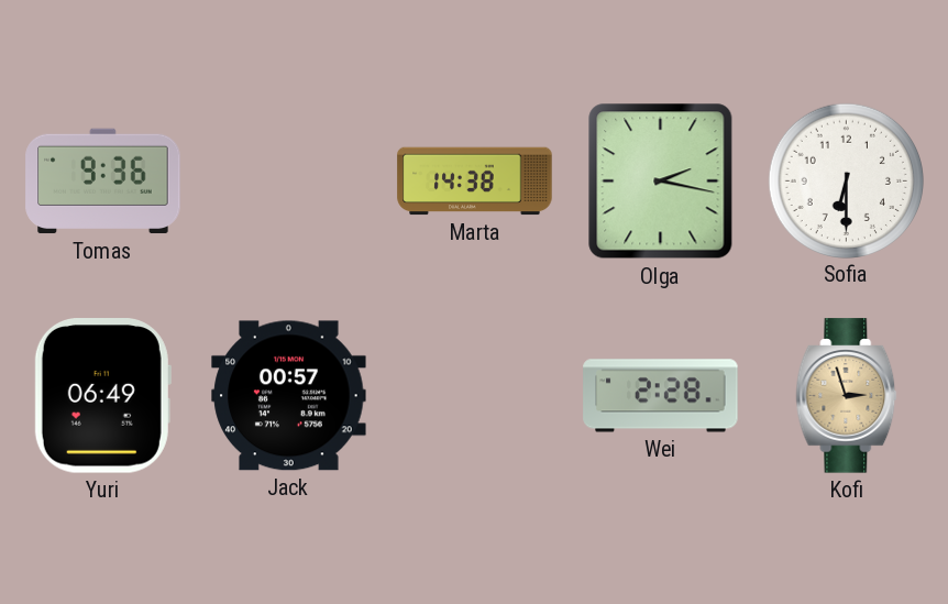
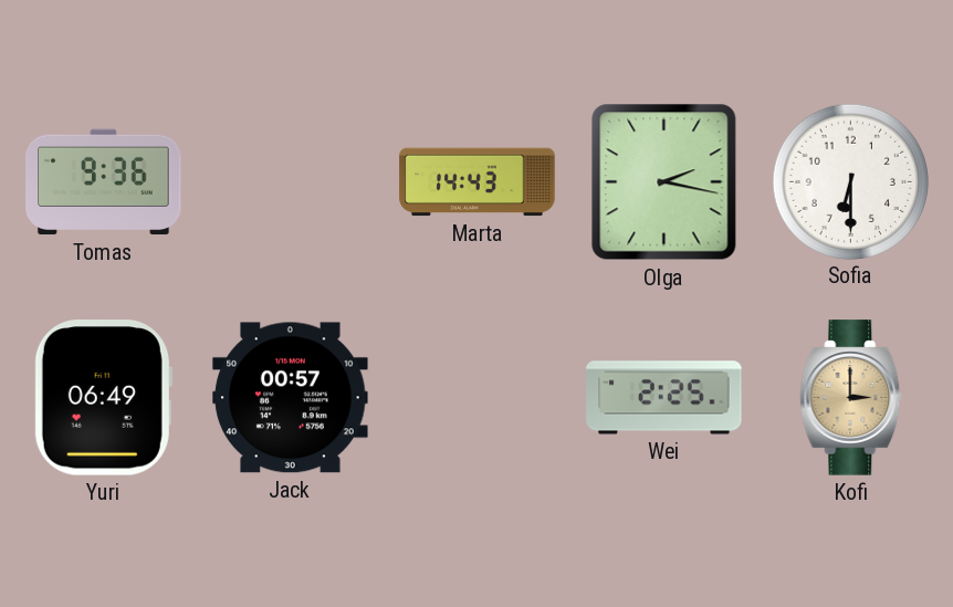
Marta: 14:38 -> 14:43 (478, 182)
Wei: 2:28 -> 2:25 (664, 398)
Kofi: 2:57 -> 3:00 (851, 398)
